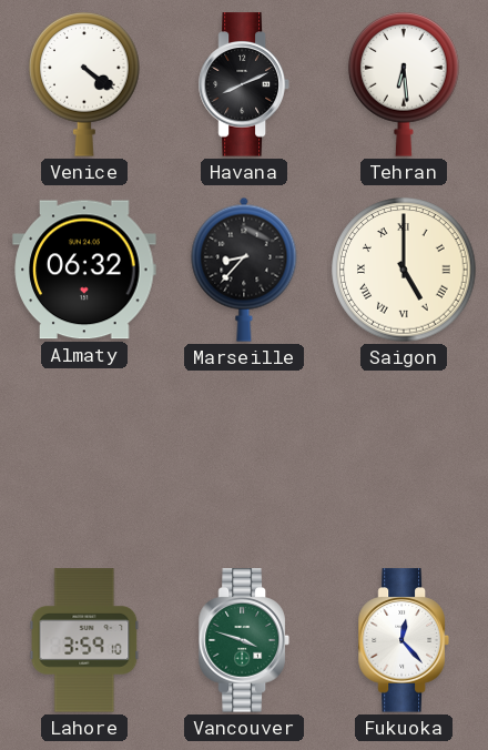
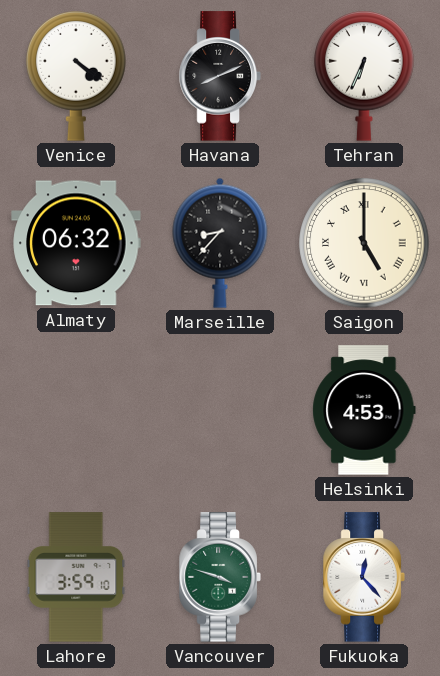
Tehran: 6:29 -> 6:34 (365, 76)
Helsinki: none -> 4:53 (364, 410)
